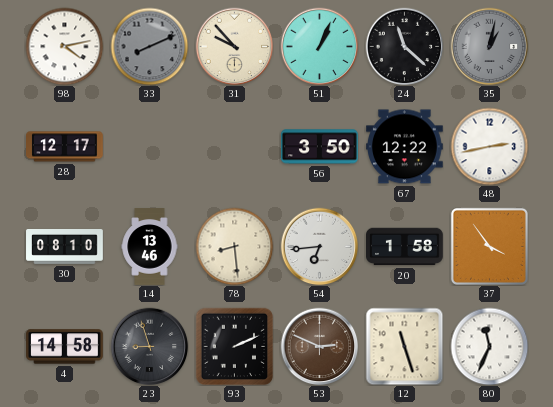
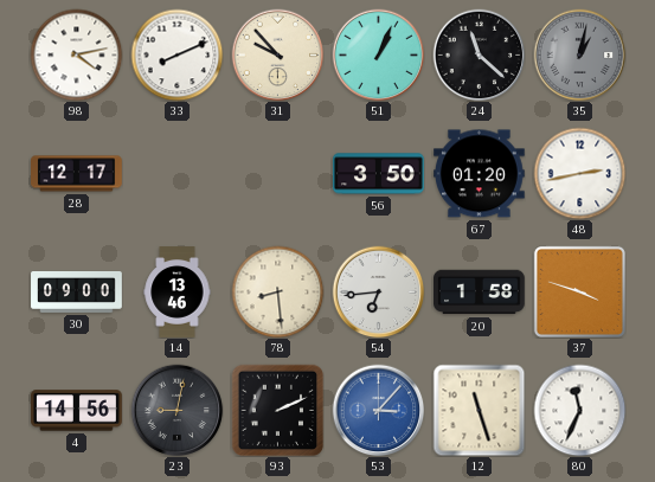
33 dial: grey -> white (176, 54)
67: 12:22 -> 01:20 (480, 174)
30: 08:10 -> 09:00 (77, 293)
37: 3:54 -> 3:48 (579, 291)
4: 14:58 -> 14:56 (77, 411)
23: 8:57 -> 9:02 (176, 410)
53: 2:49 -> 3:07 (378, 410)
53 dial: brown -> blue (378, 410)
